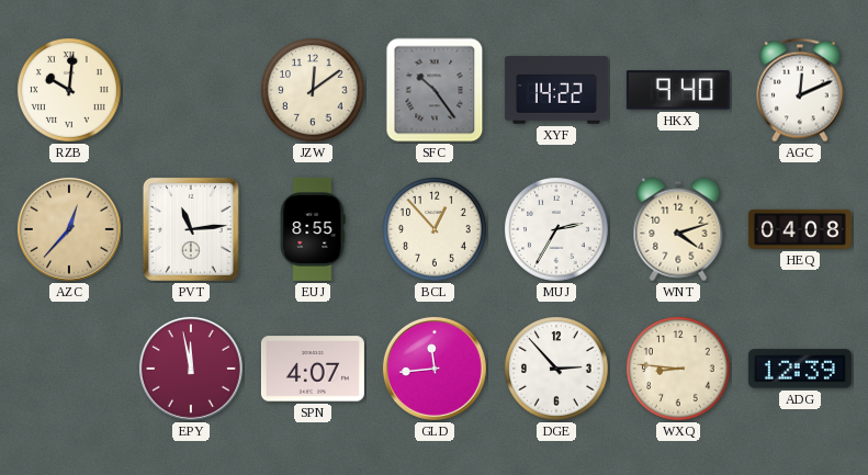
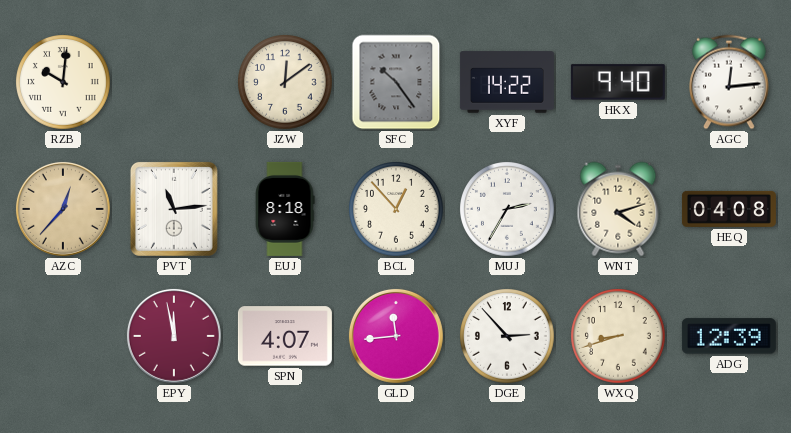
AGC: 12:11 -> 12:14 (730, 82)
EUJ: 8:55 -> 8:18 (285, 209)
WXQ: 8:46 -> 8:42 (619, 337)
